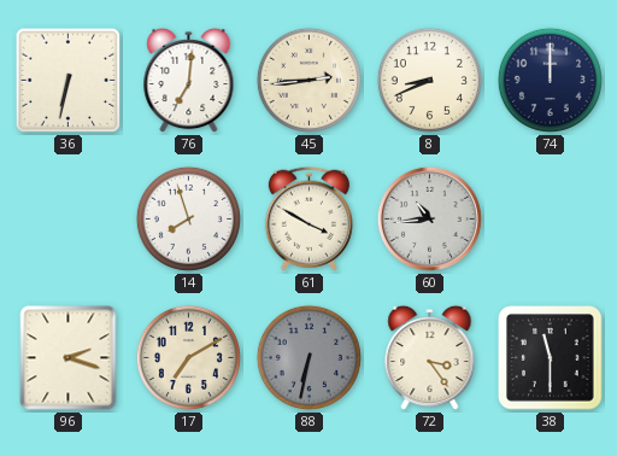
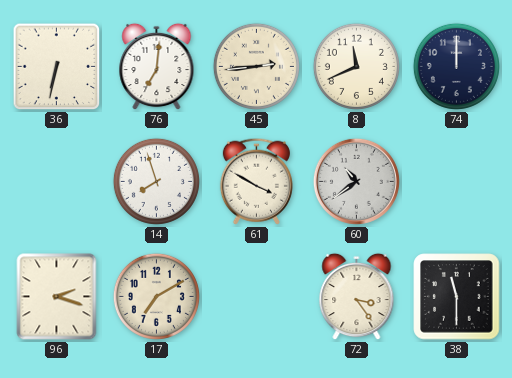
8: 8:41 -> 11:41 (356, 66)
60: 10:44 -> 10:39 (356, 181)
88: 6:32 -> none (308, 357)
